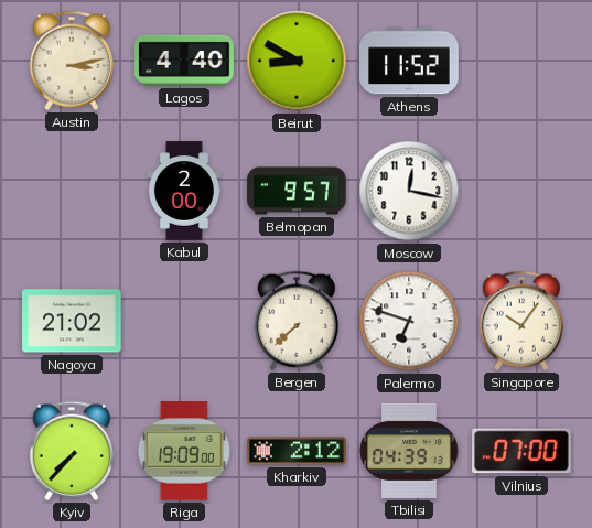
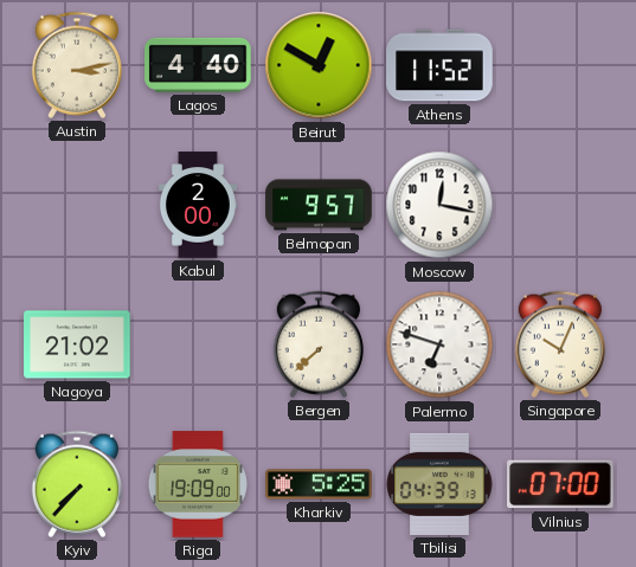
Beirut: 8:50 -> 12:50 (319, 65)
Singapore: 10:06 -> 10:04 (560, 344)
Kharkiv: 2:12 -> 5:25 (319, 484)
